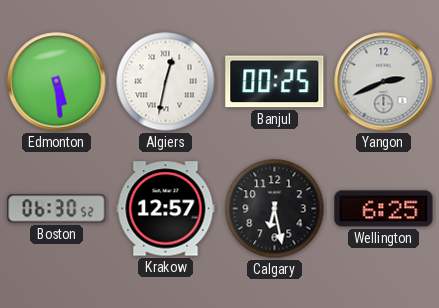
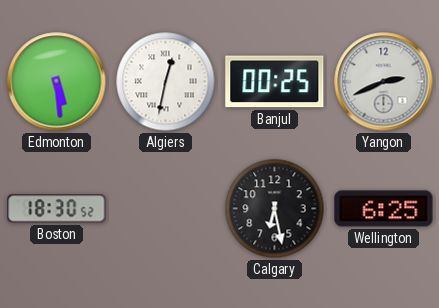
Boston: 06:30 -> 18:30 (57, 209)
Krakow: 12:57 -> none (166, 209)
